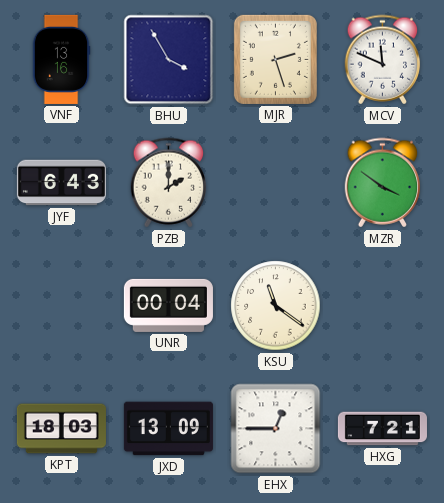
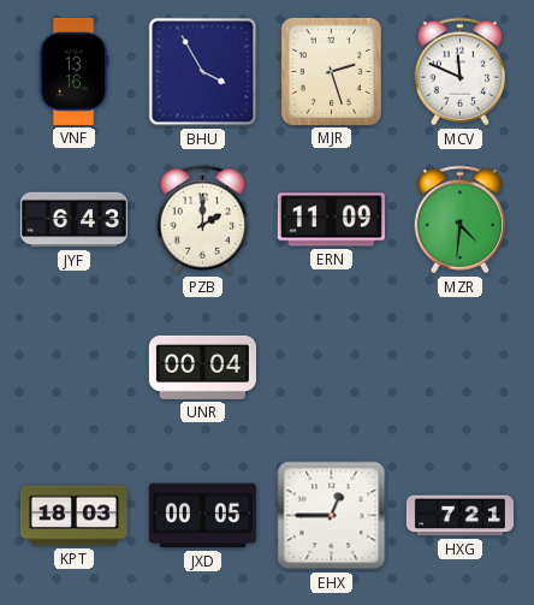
ERN: none -> 11:09 (331, 220)
MZR: 3:51 -> 4:31 (461, 220)
KSU: 11:21 -> none (276, 306)
JXD: 13:09 -> 00:05 (202, 516)
